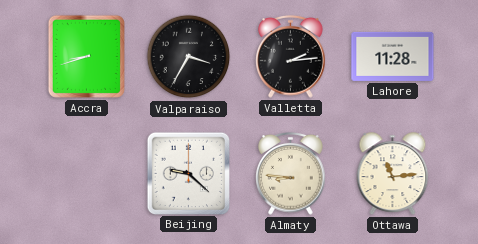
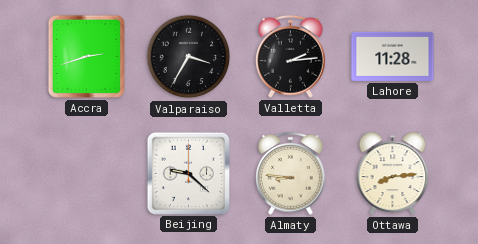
Accra: 8:42 -> 2:42 (86, 56)
Ottawa: 11:14 -> 8:14 (393, 174)
